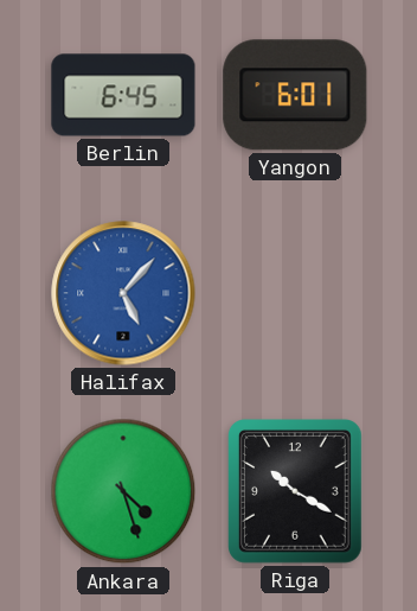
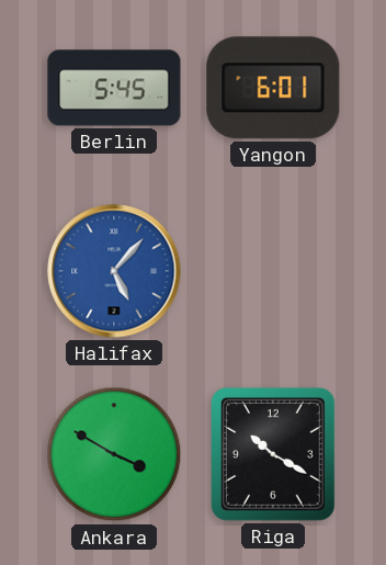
Berlin: 6:45 -> 5:45 (114, 88)
Ankara: 4:27 -> 3:50 (114, 454)
